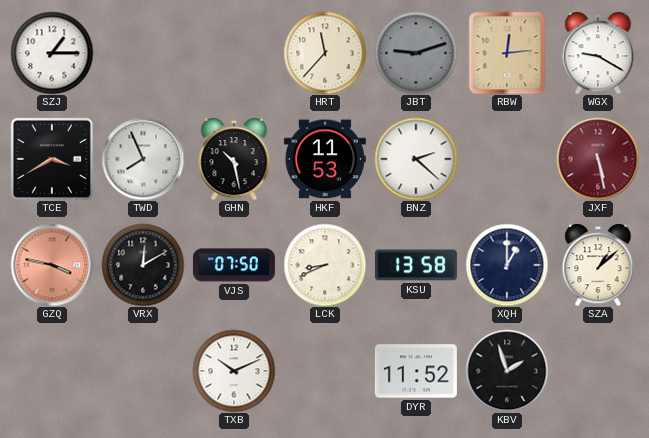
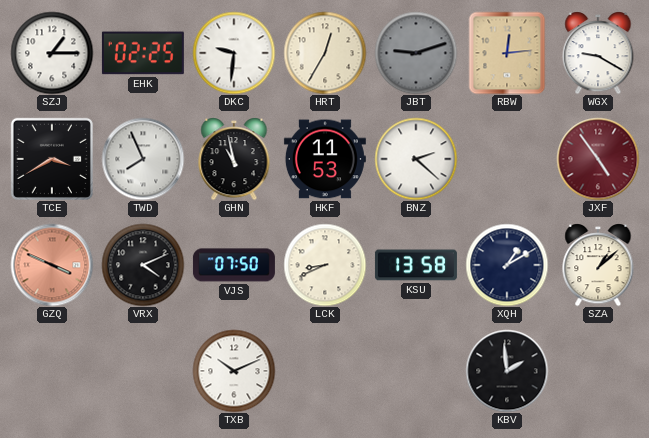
EHK: none -> 02:25 (143, 53)
DKC: none -> 9:31 (234, 53)
HRT: 11:37 -> 12:35 (325, 53)
GHN: 10:28 -> 10:58 (234, 159)
JXF: 5:28 -> 4:54 (598, 159)
GZQ: 3:47 -> 3:49 (52, 265)
VRX: 12:10 -> 4:11 (143, 265)
XQH: 1:00 -> 1:10 (507, 265)
DYR: 11:52 -> none (416, 371)
KBV: 1:57 -> 1:59 (507, 371)
